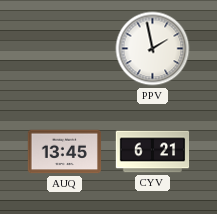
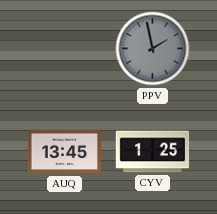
PPV dial: white -> grey (153, 49)
CYV: 6:21 -> 1:25 (153, 152)
